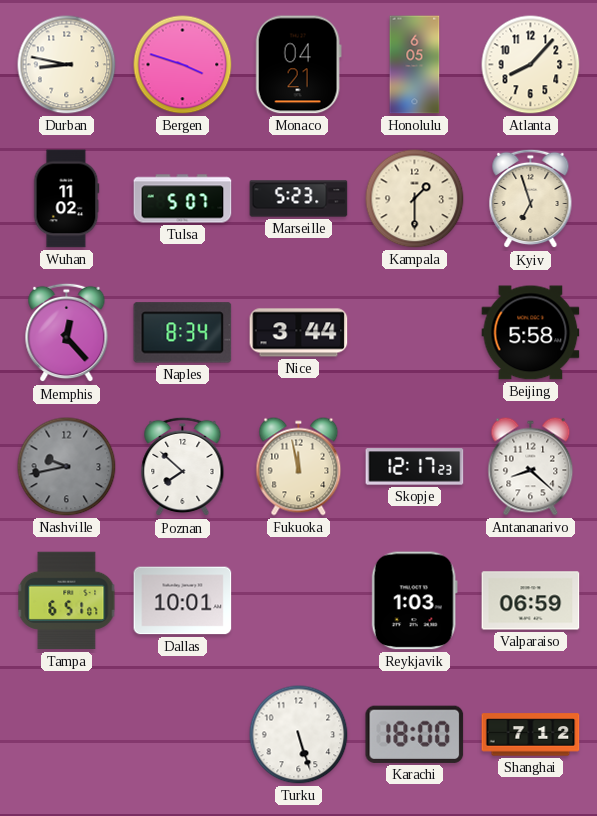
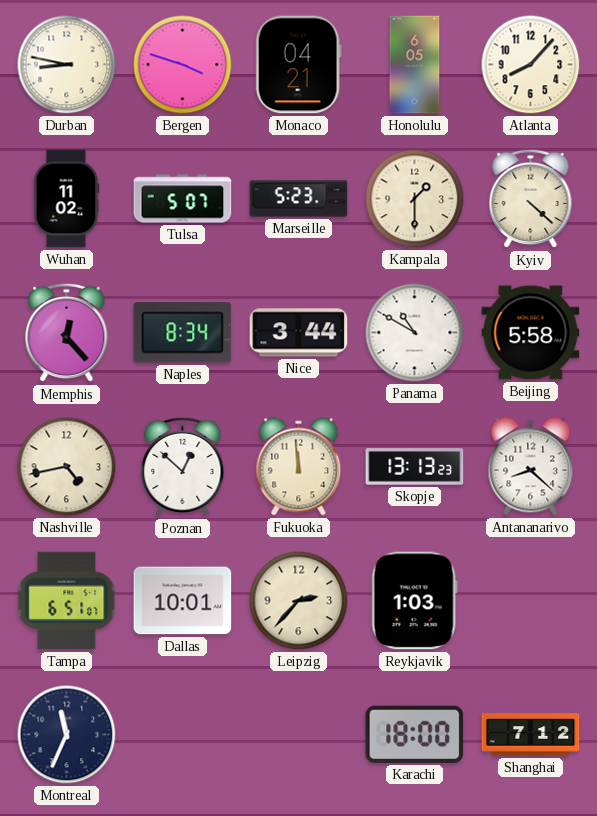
Kyiv: 6:57 -> 4:22 (531, 199)
Panama: none -> 10:50 (415, 333)
Nashville: 9:43 -> 4:43 (67, 467)
Nashville dial: grey -> cream (67, 467)
Poznan: 7:52 -> 12:52 (183, 467)
Fukuoka: 11:58 -> 11:59 (299, 467)
Skopje: 12:17 -> 13:13 (415, 467)
Leipzig: none -> 2:37 (299, 601)
Valparaiso: 06:59 -> none (531, 601)
Montreal: none -> 11:34 (67, 735)
Turku: 5:27 -> none (299, 735)
